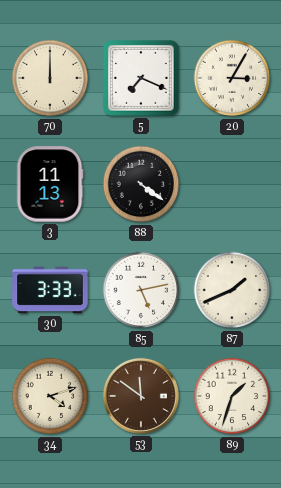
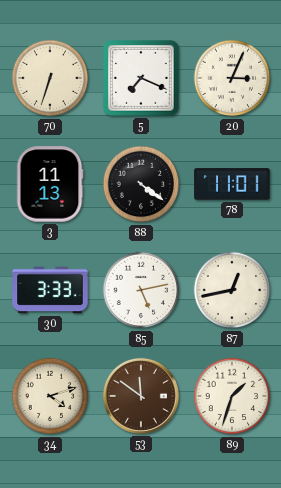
70: 12:00 -> 6:33 (50, 78)
20: 3:05 -> 3:04 (232, 78)
78: none -> 11:01 (232, 184)
87: 1:41 -> 12:43 (232, 290)
